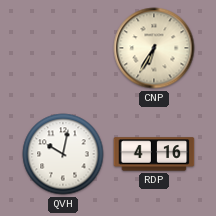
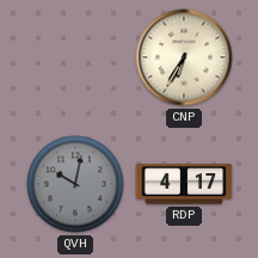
QVH dial: white -> grey (75, 184)
RDP: 4:16 -> 4:17 (184, 184)
